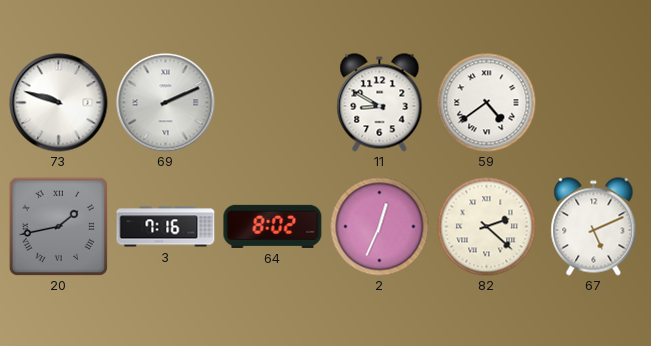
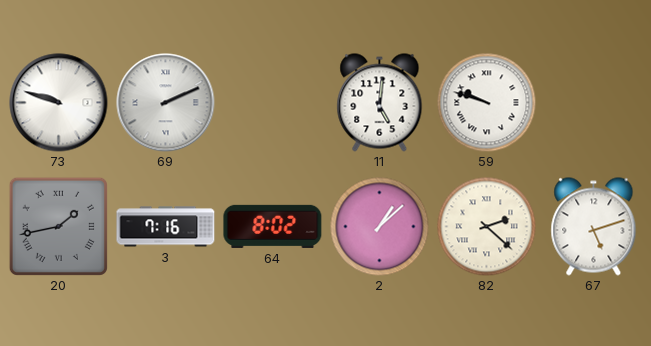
11: 8:50 -> 5:01 (380, 103)
59: 4:39 -> 9:48 (487, 103)
2: 12:34 -> 1:08 (380, 227)
67: 5:11 -> 5:12 (594, 227)
